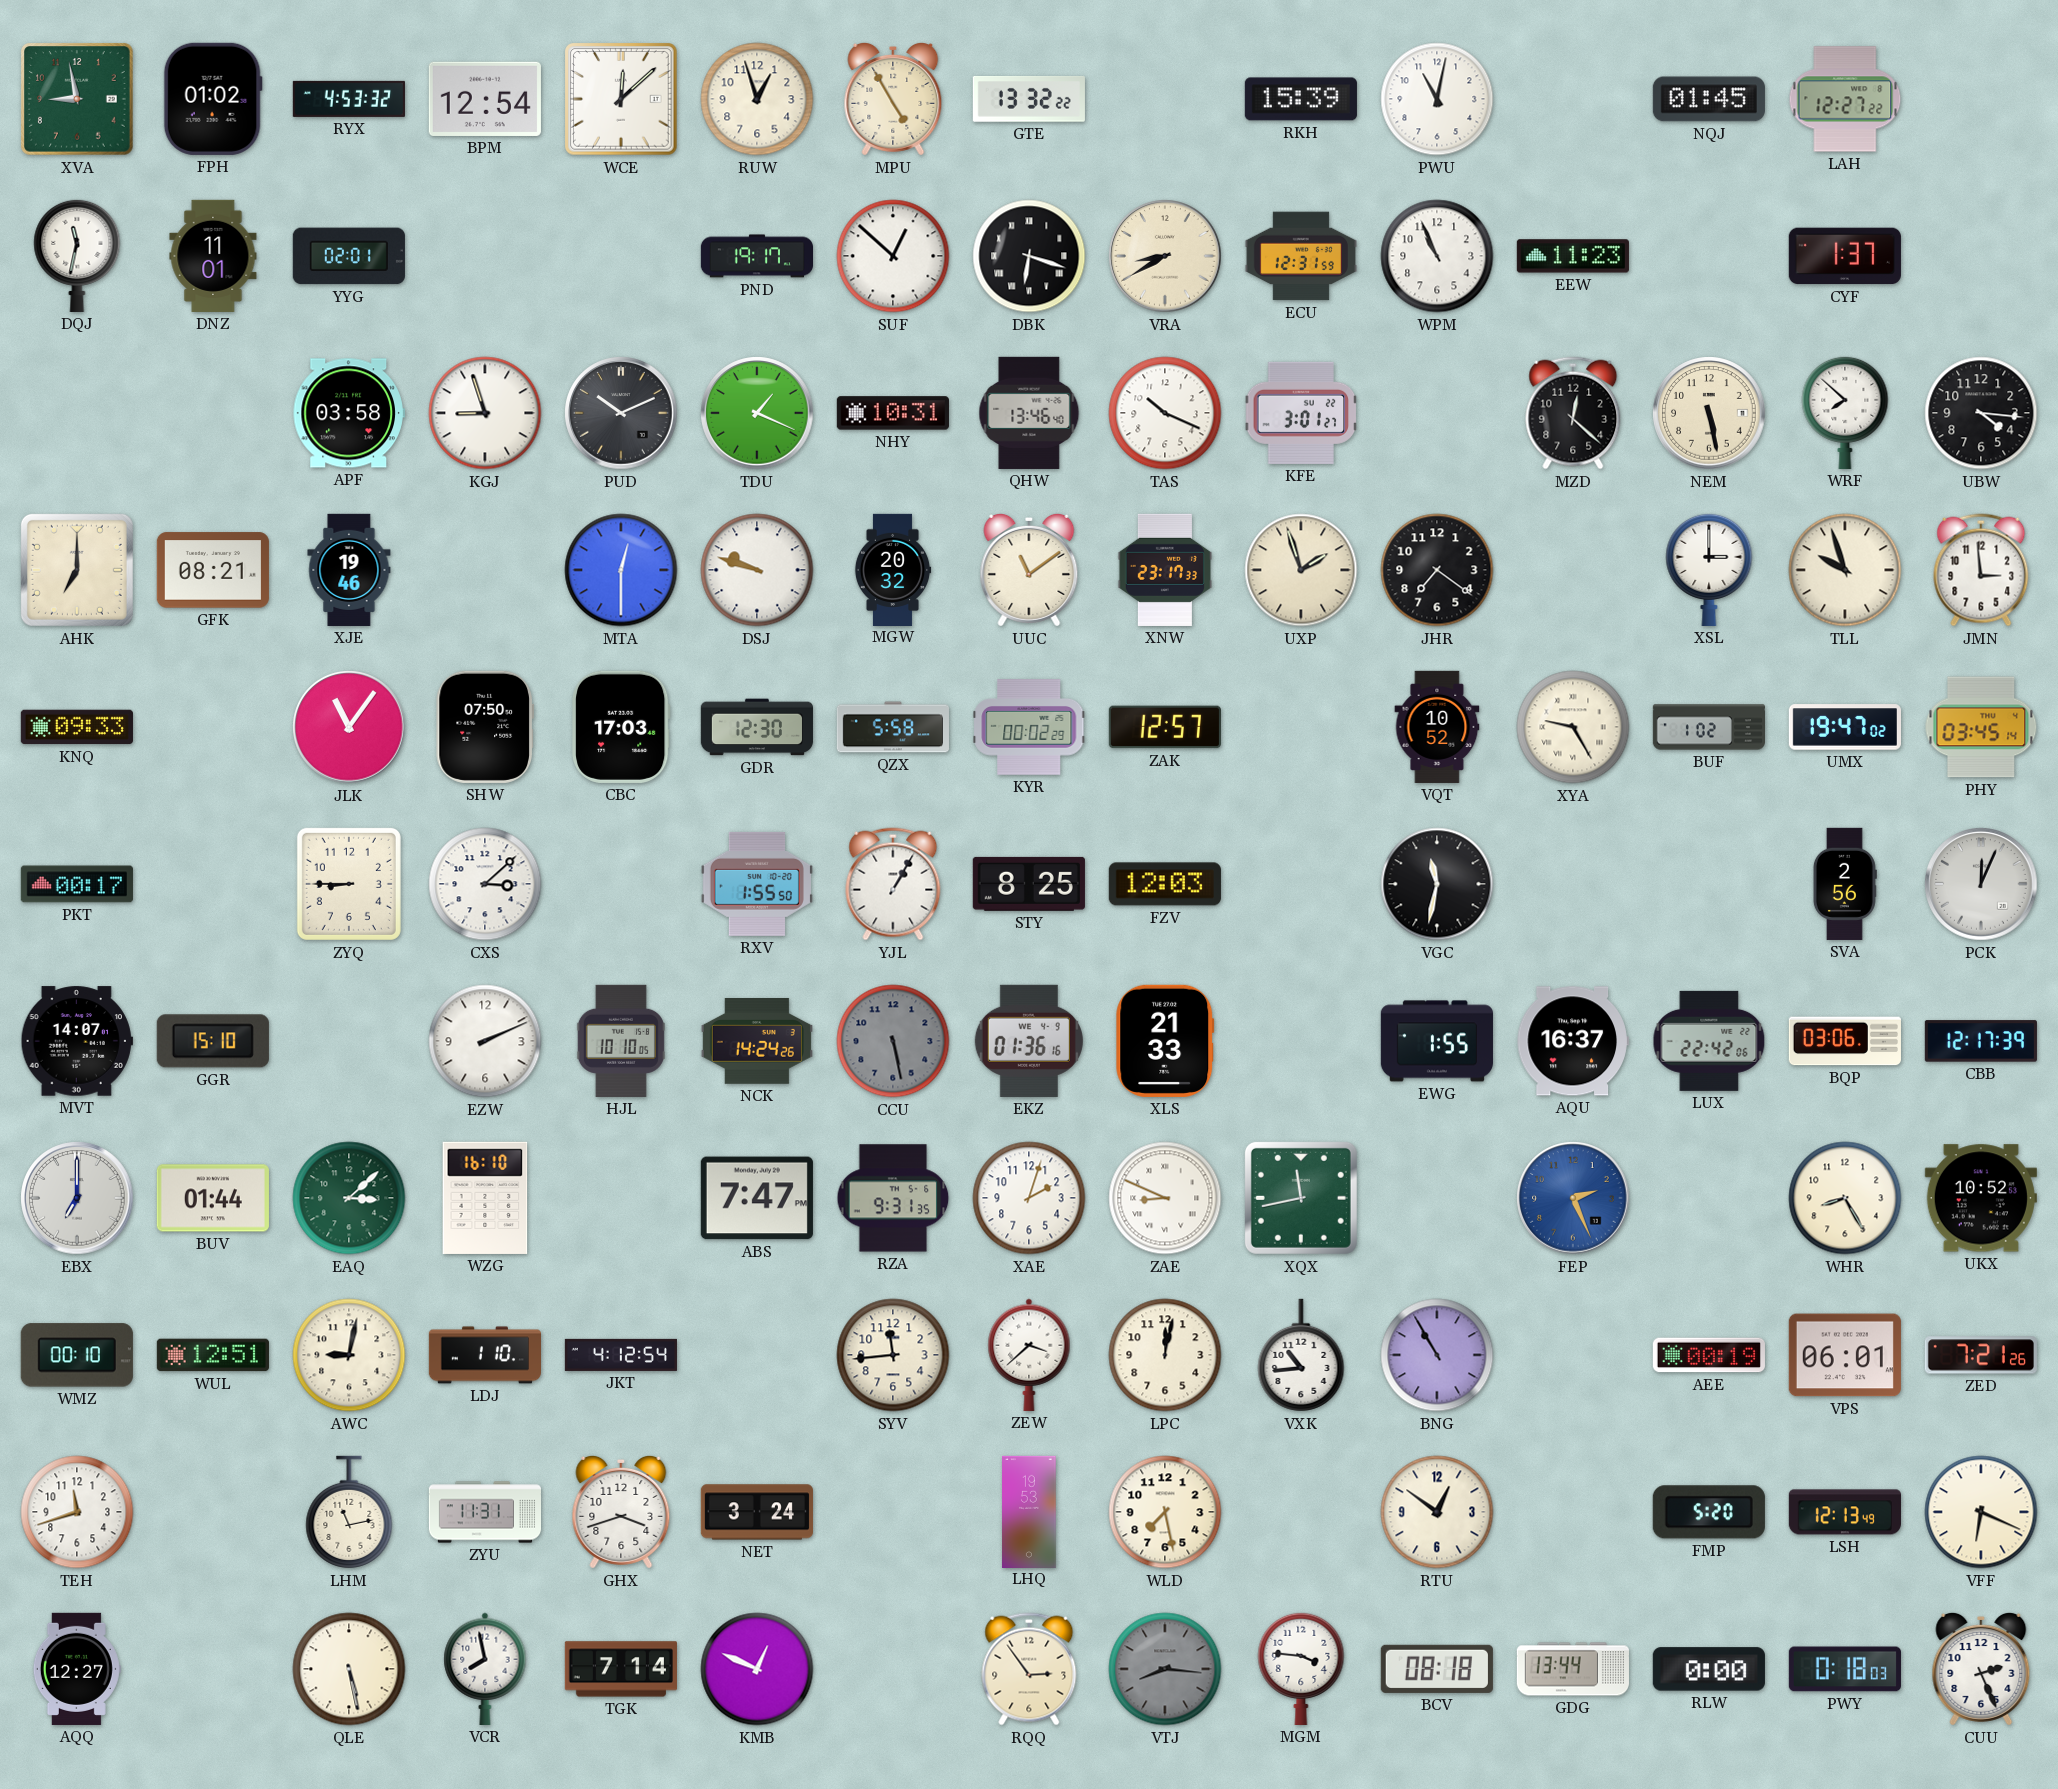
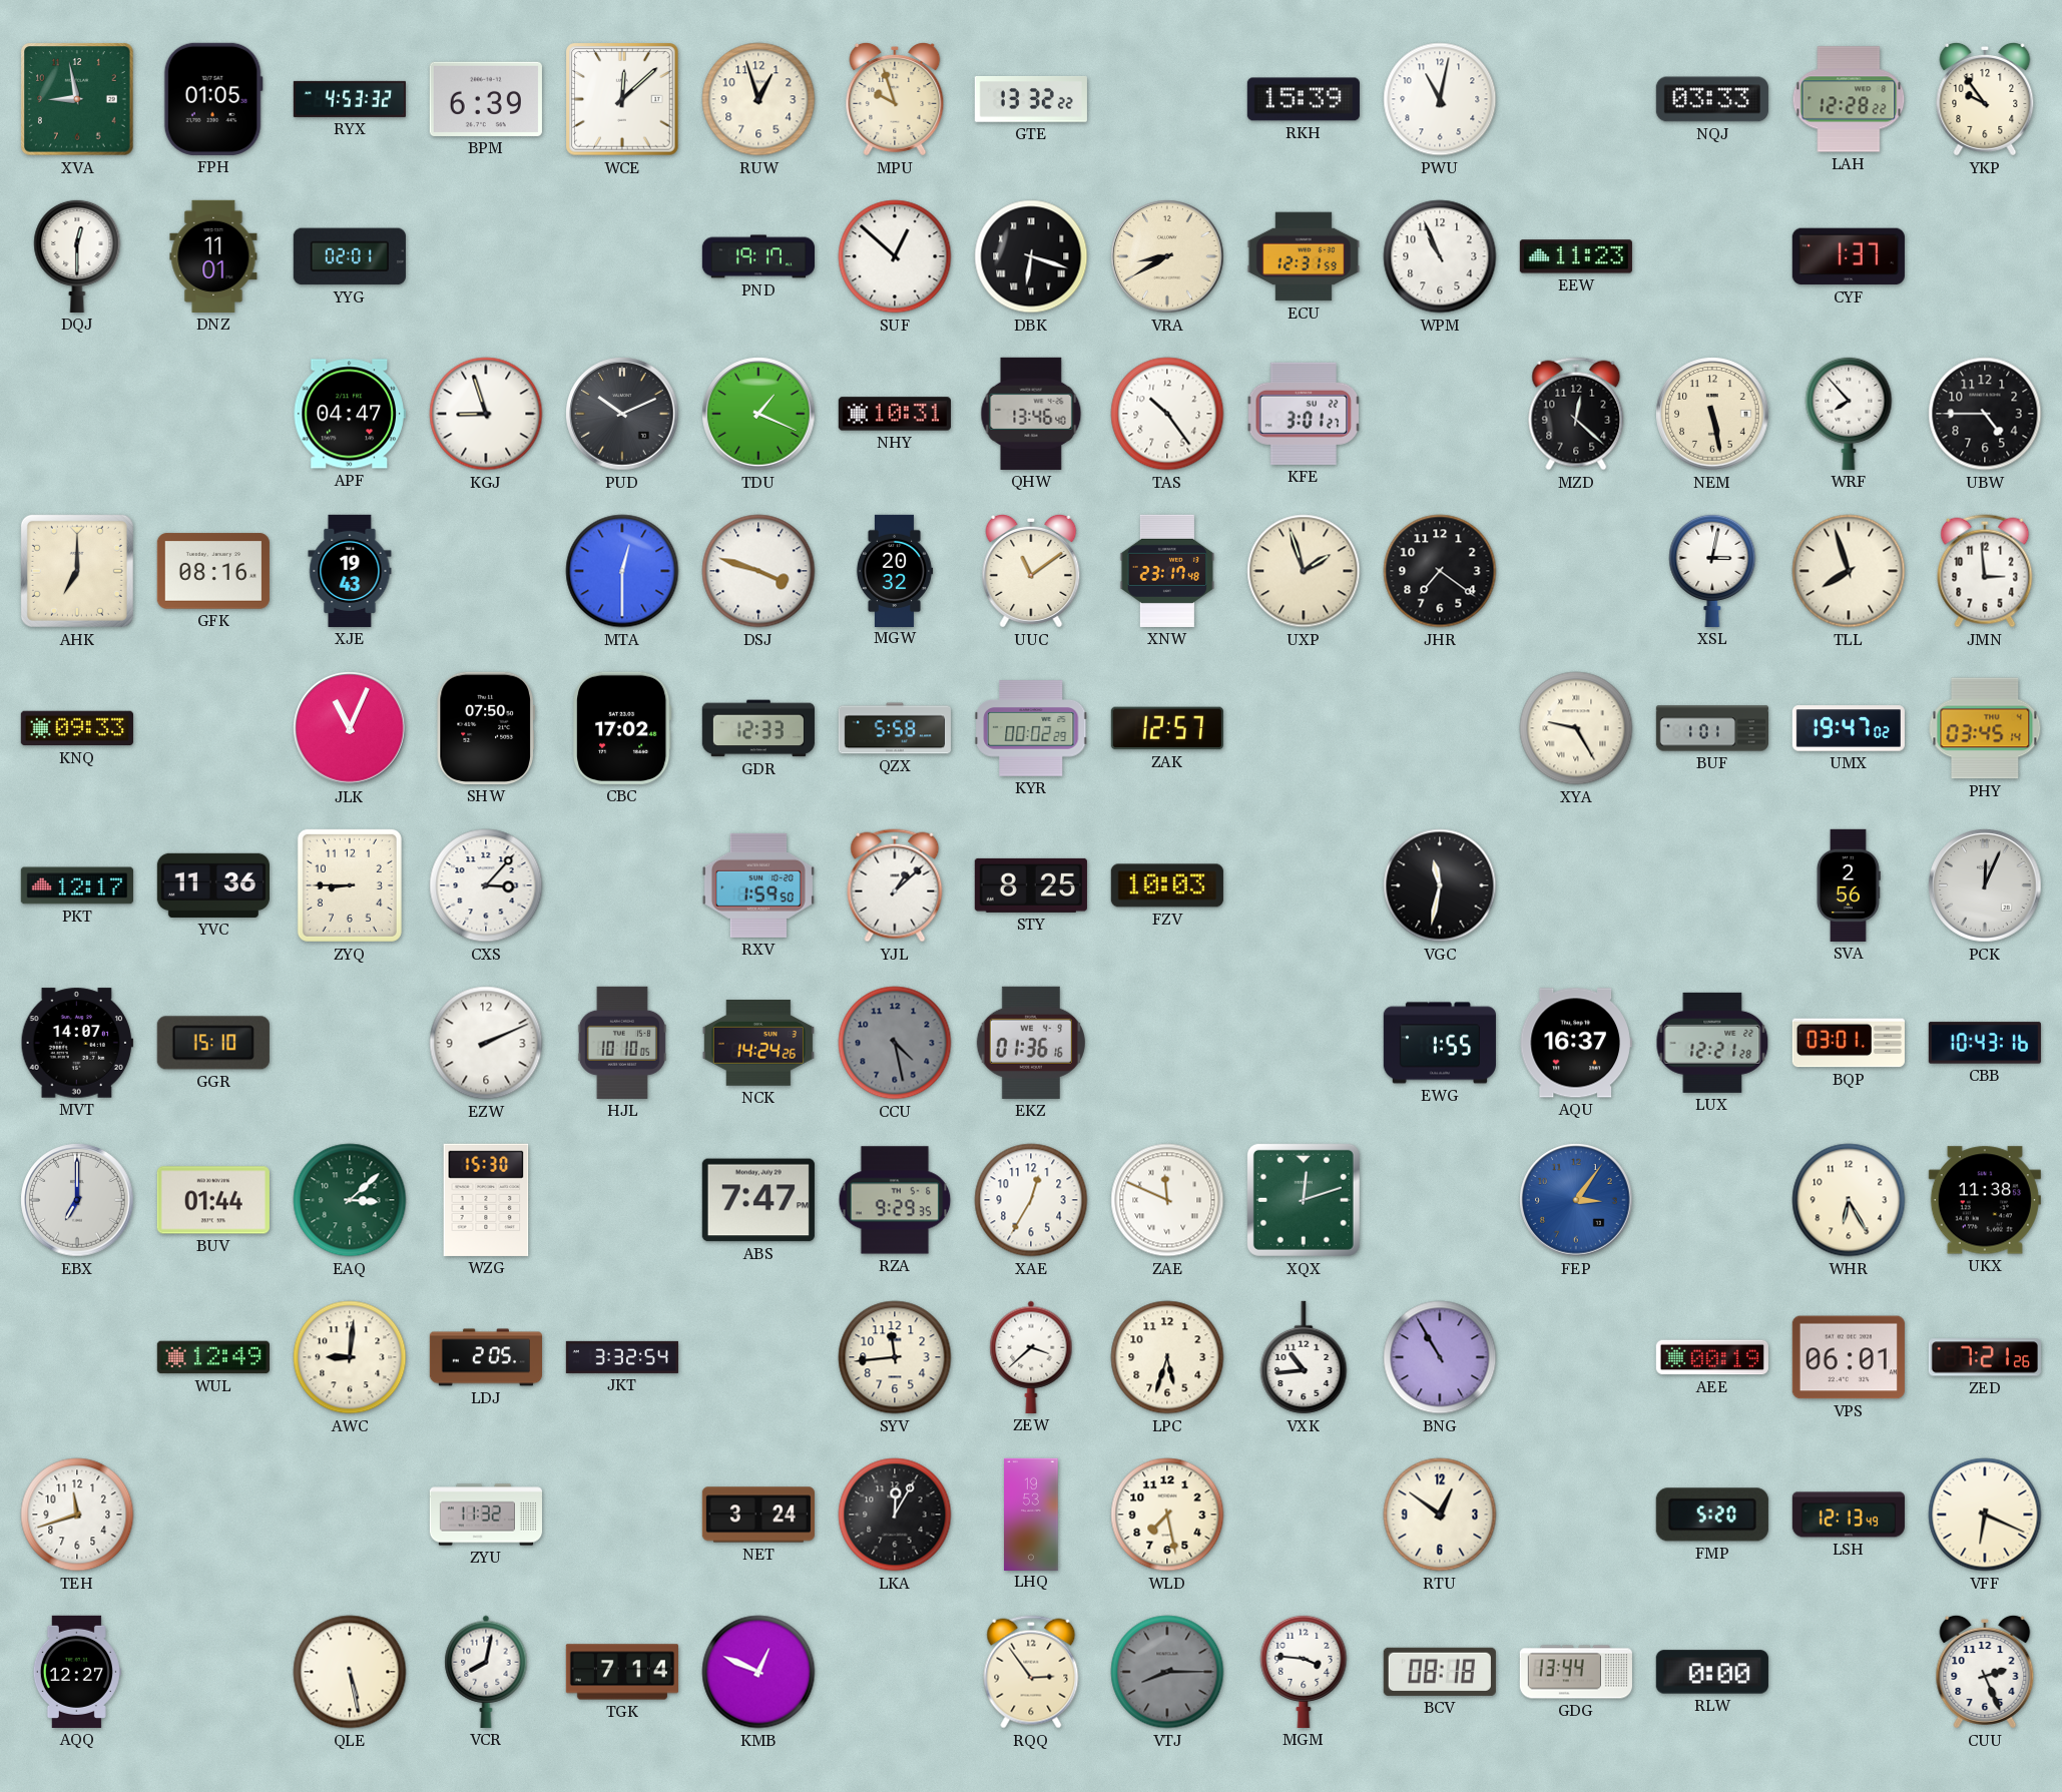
FPH: 01:02 -> 01:05 (213, 99)
BPM: 12:54 -> 6:39 (486, 99)
MPU: 4:55 -> 9:57 (895, 99)
NQJ: 01:45 -> 03:33 (1712, 99)
LAH: 12:27 -> 12:28 (1849, 99)
YKP: none -> 9:54 (1985, 99)
DQJ: 11:32 -> 12:30 (77, 255)
APF: 03:58 -> 04:47 (350, 414)
TAS: 10:19 -> 10:24 (1167, 414)
WRF: 7:52 -> 7:53 (1849, 413)
UBW: 4:16 -> 4:45 (1985, 414)
GFK: 08:21 -> 08:16 (213, 571)
XJE: 19:46 -> 19:43 (350, 571)
DSJ: 9:48 -> 3:48 (758, 571)
XNW: 23:17:33 -> 23:17:48 (1167, 571)
XSL: 3:00 -> 3:02 (1712, 570)
TLL: 9:57 -> 7:57 (1849, 571)
JLK: 11:06 -> 11:04 (350, 728)
CBC: 17:03 -> 17:02 (623, 728)
GDR: 12:30 -> 12:33 (758, 728)
VQT: 10:52 -> none (1437, 727)
BUF: 1:02 -> 1:01 (1711, 728)
PKT: 00:17 -> 12:17 (77, 885)
YVC: none -> 11:36 (213, 885)
CXS: 3:08 -> 3:07 (486, 885)
RXV: 1:55 -> 1:59 (758, 885)
YJL: 1:05 -> 1:08 (895, 885)
FZV: 12:03 -> 10:03 (1167, 885)
CCU: 5:28 -> 4:28 (895, 1043)
XLS: 21:33 -> none (1165, 1041)
LUX: 22:42 -> 12:21 (1712, 1043)
BQP: 03:06 -> 03:01 (1849, 1043)
CBB: 12:17 -> 10:43 (1985, 1043)
WZG: 16:10 -> 15:30 (486, 1200)
RZA: 9:31 -> 9:29 (895, 1200)
XAE: 2:03 -> 12:35 (1031, 1200)
ZAE: 8:49 -> 11:49 (1167, 1200)
XQX: 11:43 -> 12:12 (1304, 1200)
FEP: 2:26 -> 3:06 (1576, 1200)
WHR: 8:25 -> 6:25 (1849, 1200)
UKX: 10:52 -> 11:38 (1985, 1200)
WMZ: 00:10 -> none (77, 1355)
WUL: 12:51 -> 12:49 (213, 1357)
AWC: 9:02 -> 9:01 (350, 1357)
LDJ: 1:10 -> 2:05 (485, 1357)
JKT: 4:12 -> 3:32 (622, 1357)
LPC: 12:02 -> 5:33 (1167, 1357)
LHM: 11:13 -> none (349, 1512)
ZYU: 11:31 -> 11:32 (485, 1515)
GHX: 3:42 -> none (621, 1512)
LKA: none -> 12:05 (895, 1515)
VCR: 7:58 -> 8:02 (486, 1672)
VTJ: 8:16 -> 8:15 (1167, 1672)
PWY: 0:18 -> none (1845, 1669)
